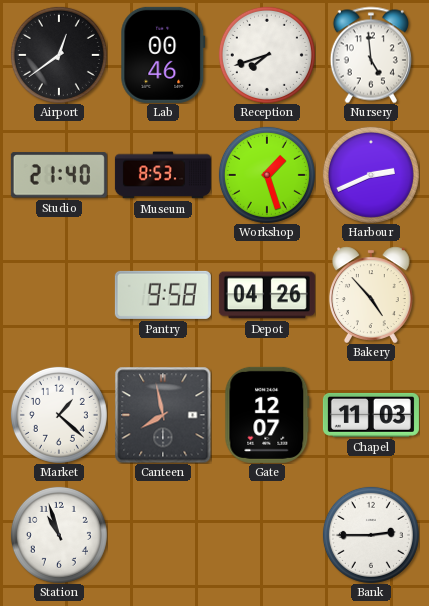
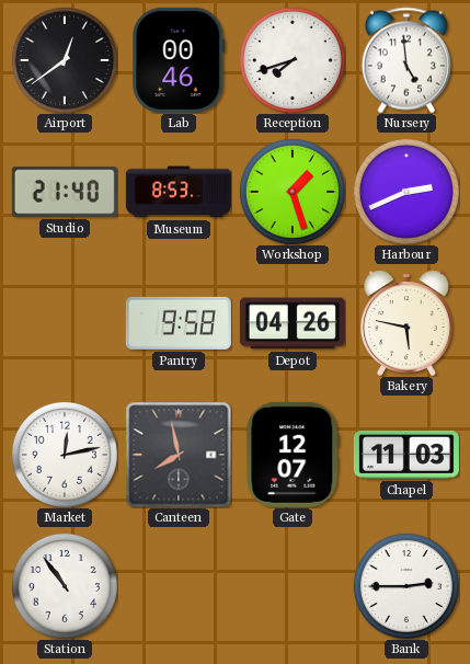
Bakery: 4:53 -> 5:47 (406, 323)
Market: 1:22 -> 12:13 (65, 455)
Station: 10:57 -> 10:54 (65, 586)
